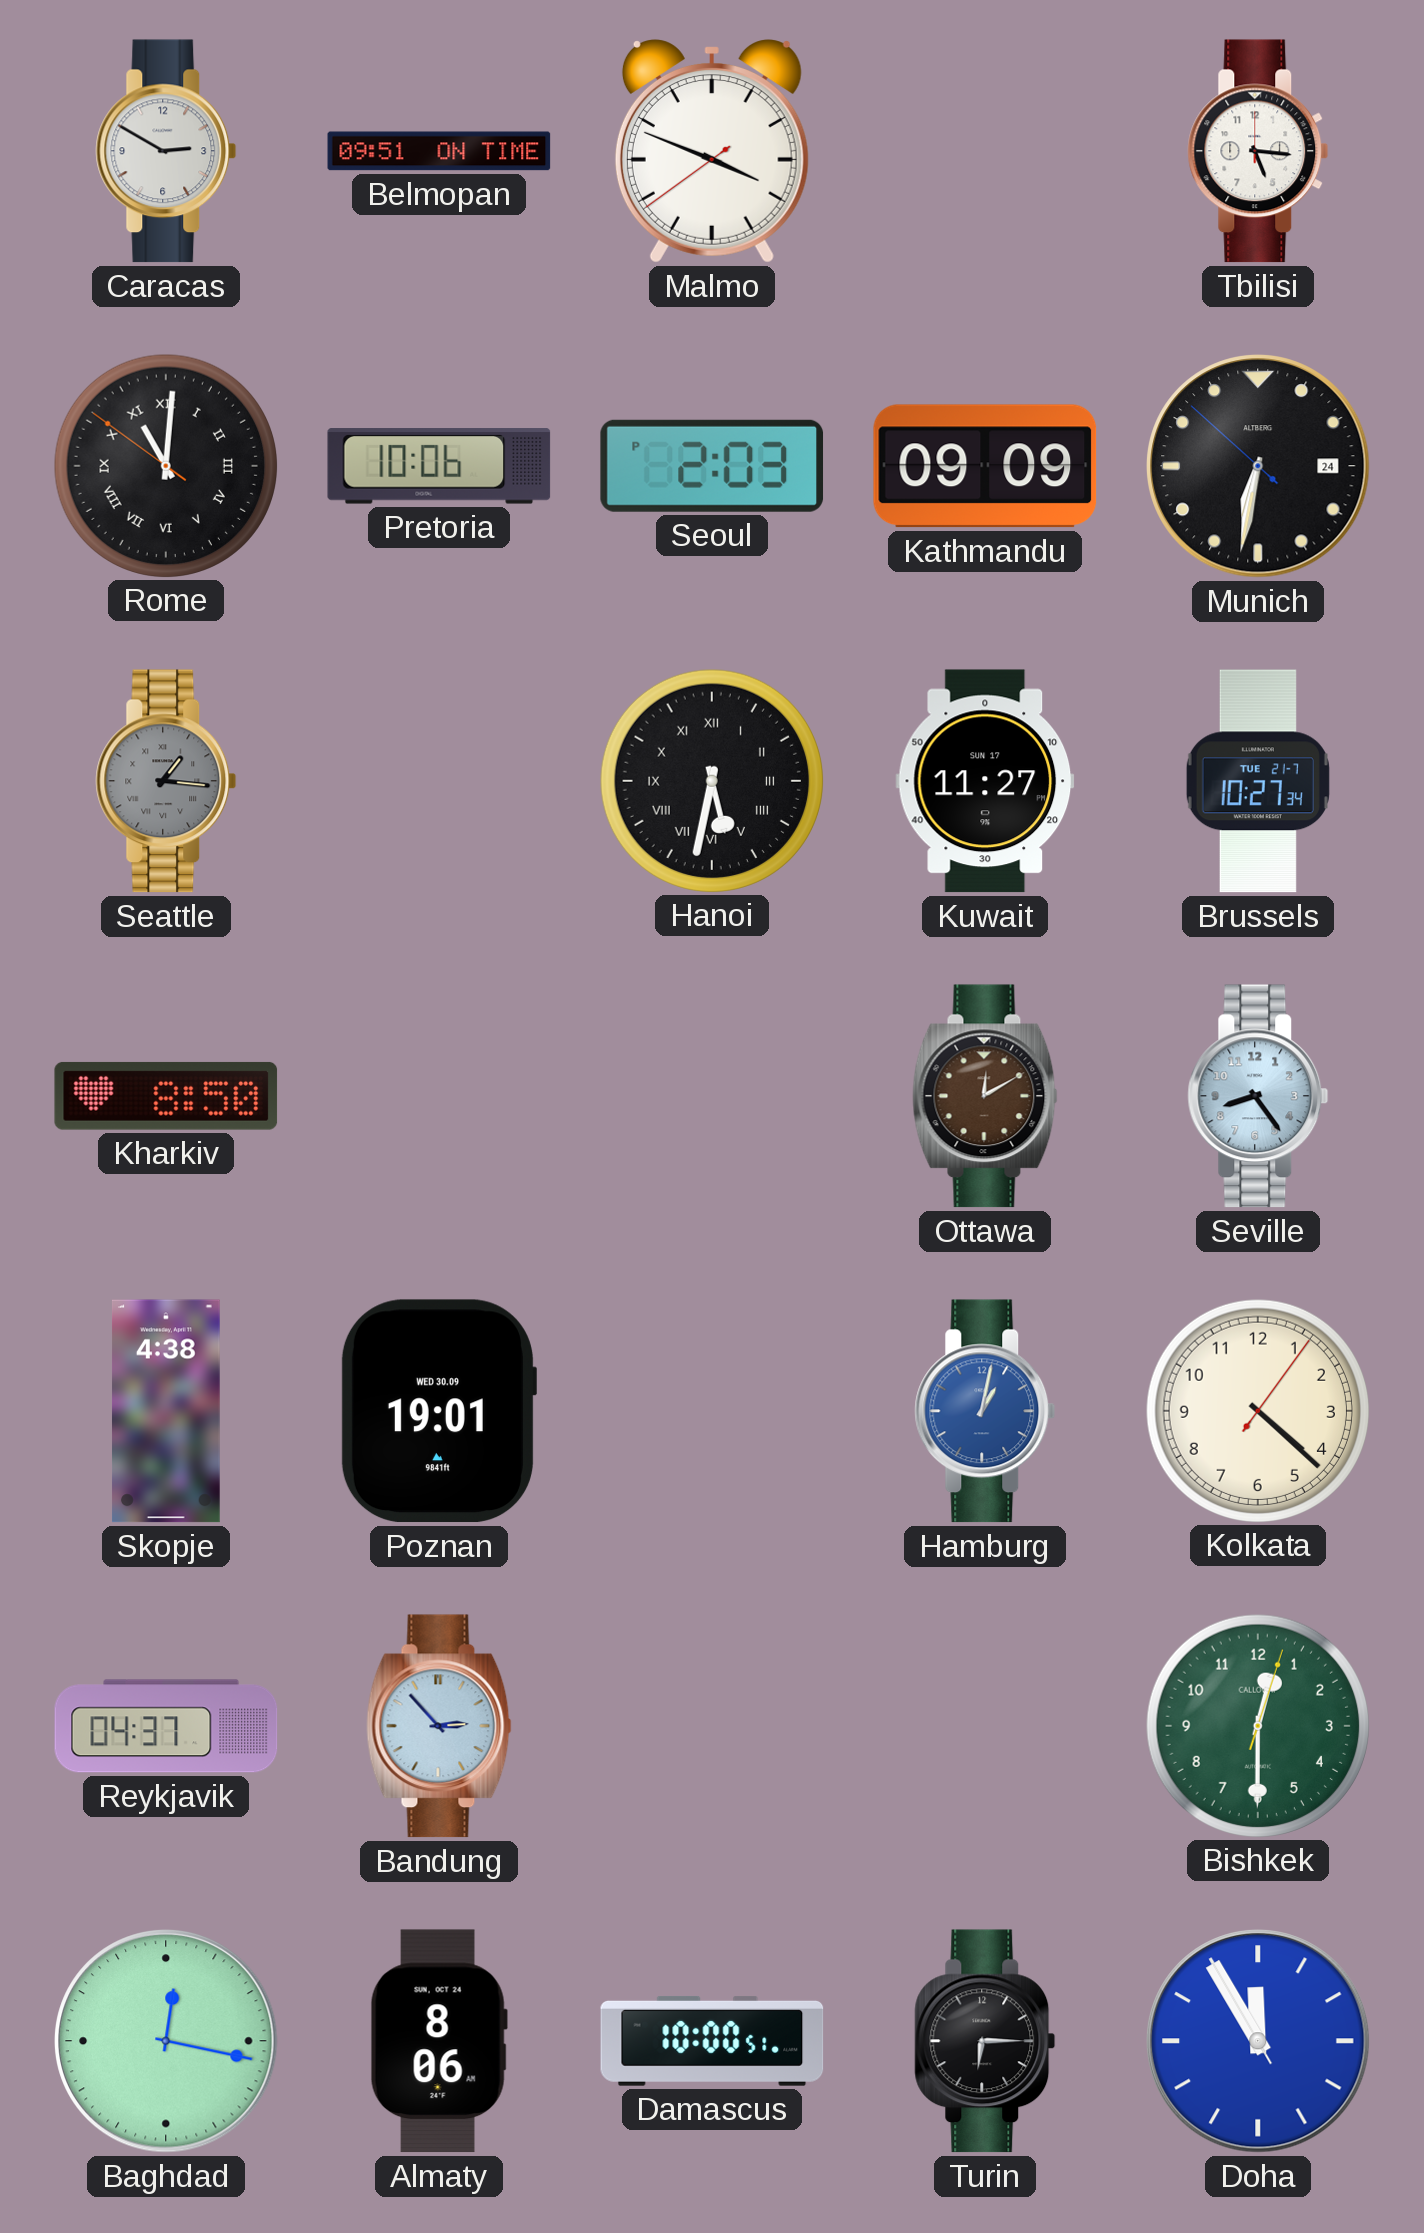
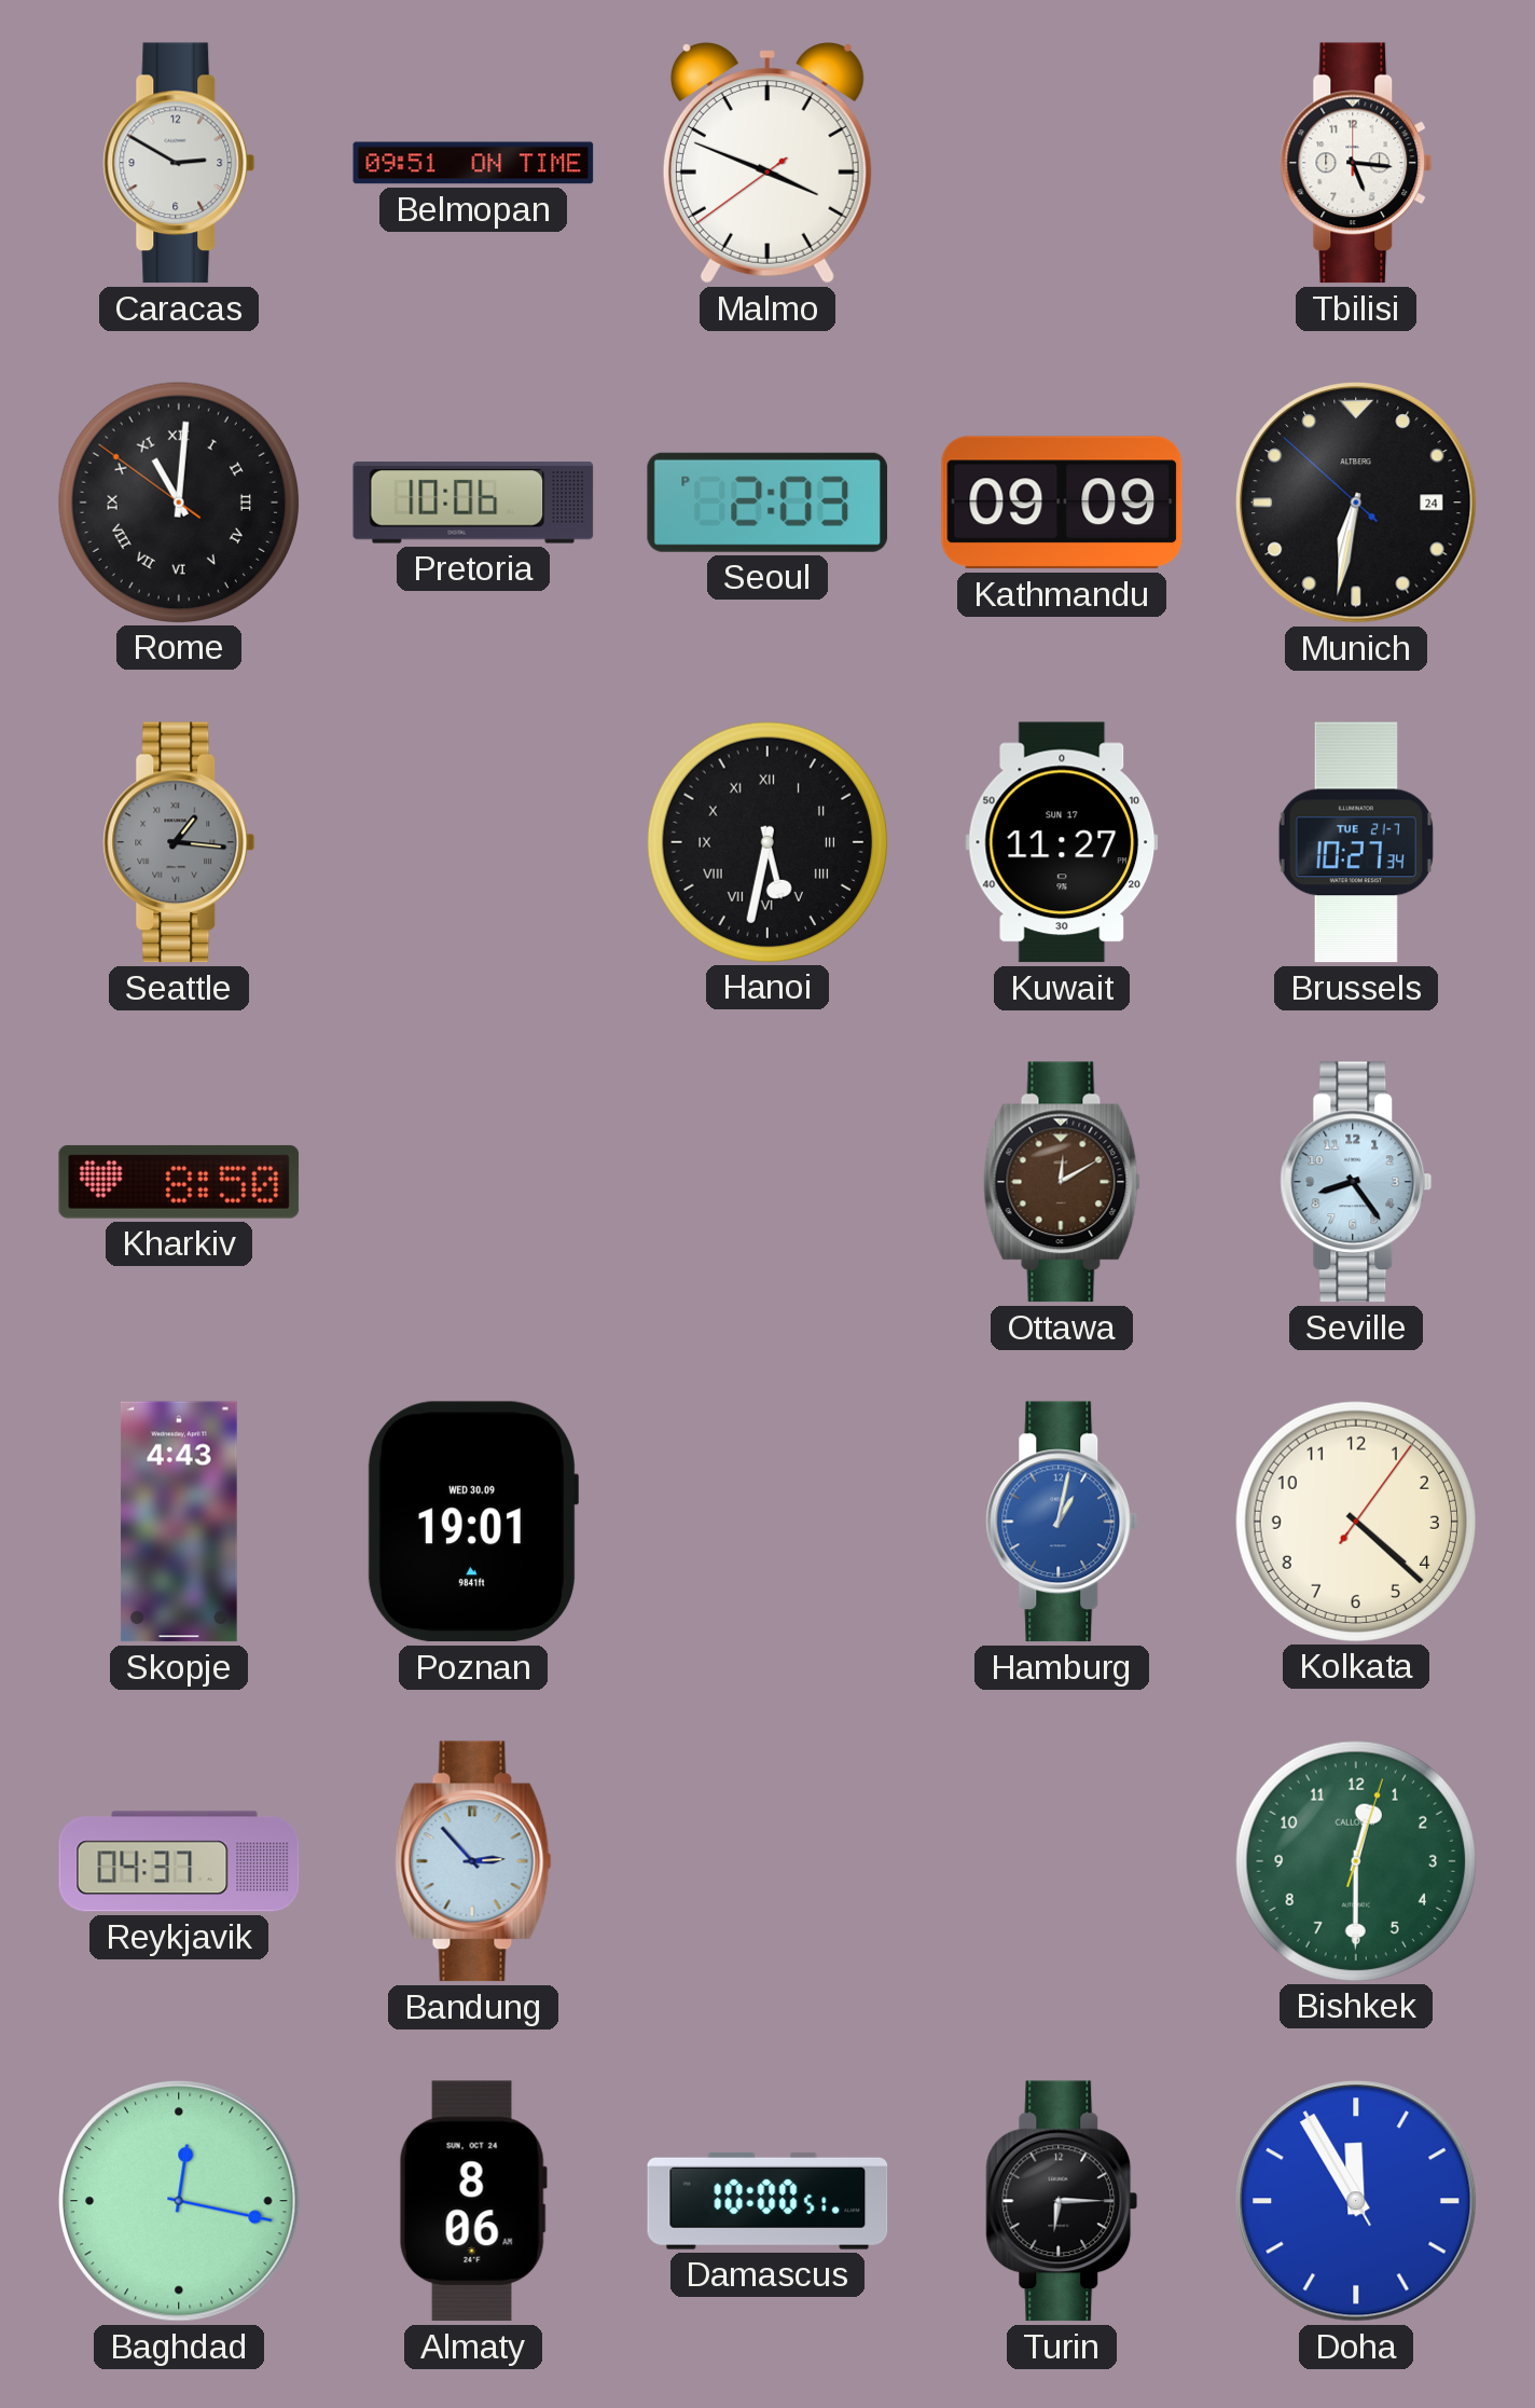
Skopje: 4:38 -> 4:43 (179, 1522)
